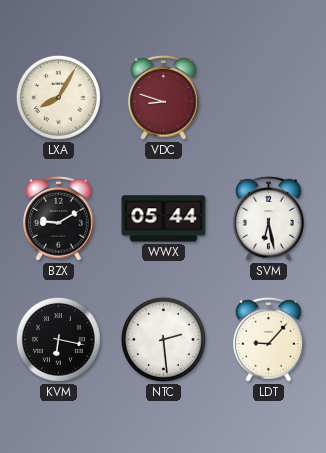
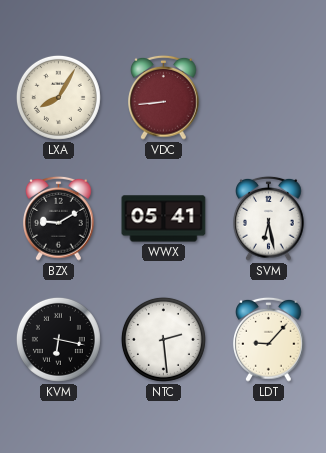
VDC: 8:48 -> 8:44 (164, 97)
WWX: 05:44 -> 05:41 (164, 219)
